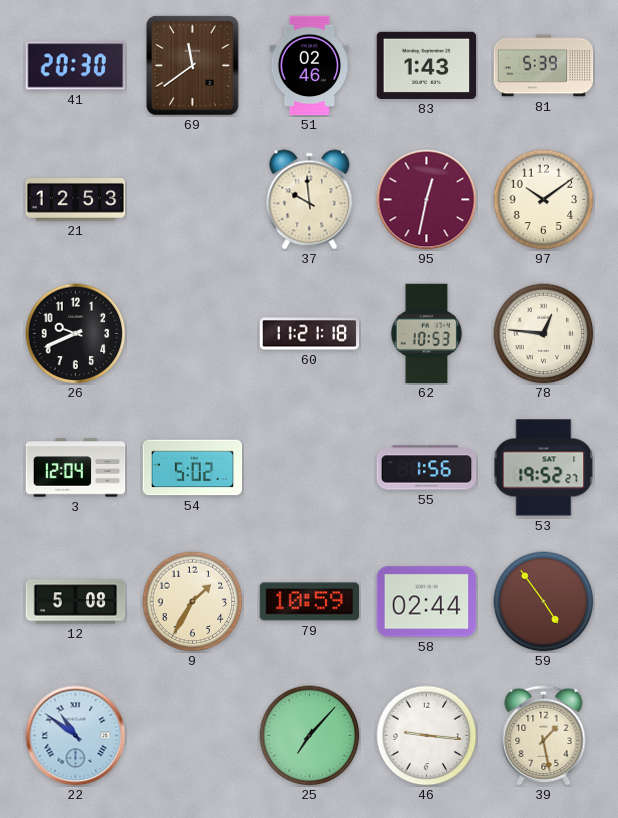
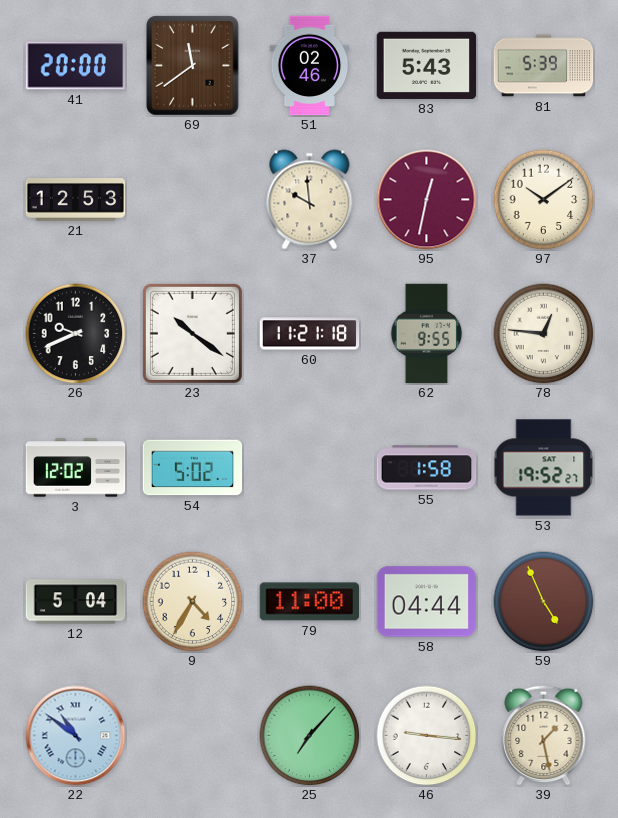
41: 20:30 -> 20:00 (76, 66)
83: 1:43 -> 5:43 (427, 65)
23: none -> 10:21 (192, 333)
62: 10:53 -> 9:55 (427, 334)
3: 12:04 -> 12:02 (76, 468)
55: 1:56 -> 1:58 (427, 468)
12: 5:08 -> 5:04 (76, 602)
9: 1:35 -> 4:35 (193, 602)
79: 10:59 -> 11:00 (309, 602)
58: 02:44 -> 04:44 (427, 602)
59: 4:54 -> 4:56 (544, 602)
